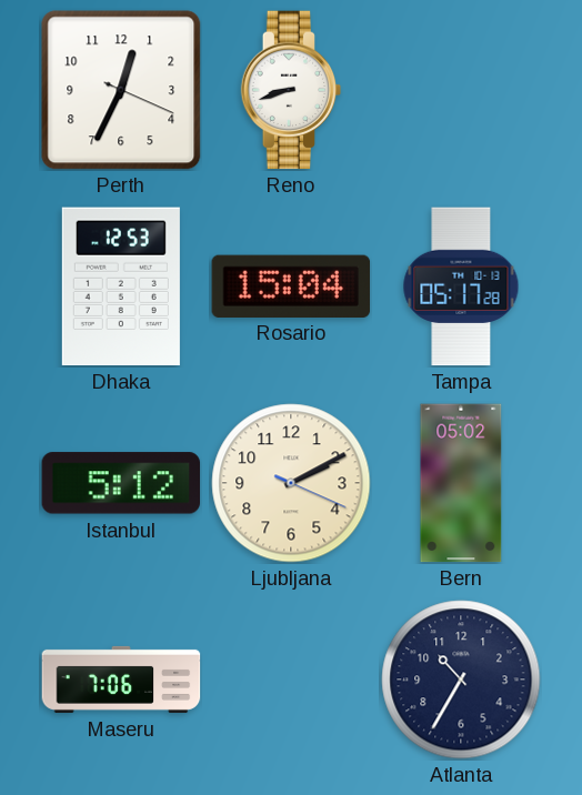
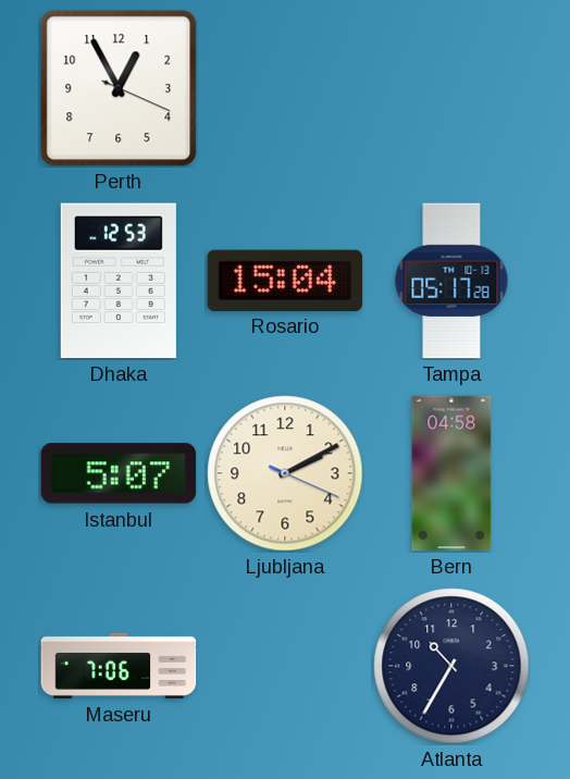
Perth: 12:34 -> 12:55 (119, 88)
Reno: 8:42 -> none (291, 90)
Istanbul: 5:12 -> 5:07 (119, 473)
Bern: 05:02 -> 04:58 (451, 473)
